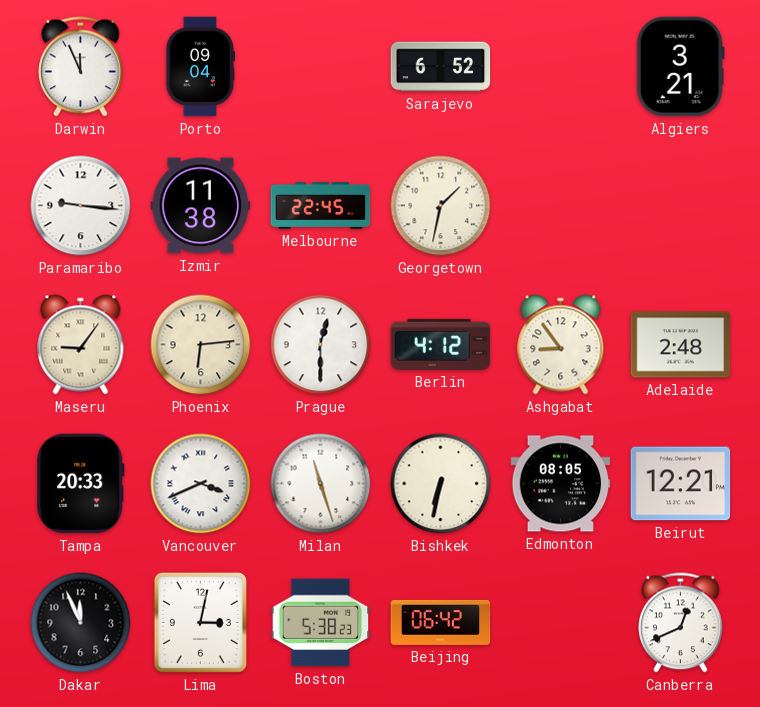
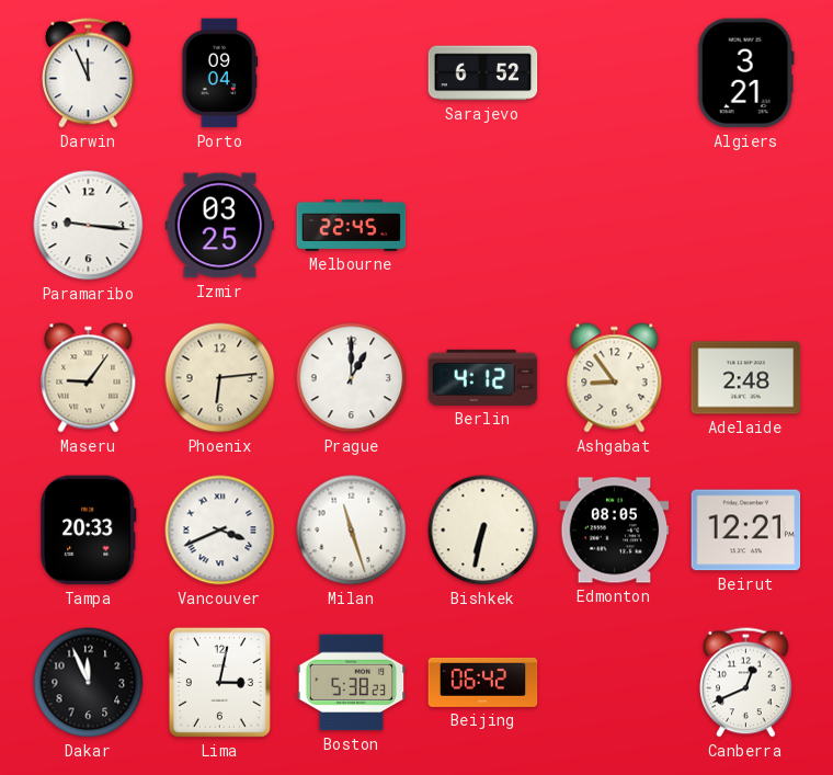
Izmir: 11:38 -> 03:25 (220, 226)
Georgetown: 1:32 -> none (441, 206)
Prague: 12:30 -> 1:00 (352, 378)
